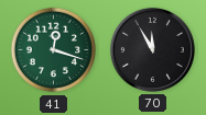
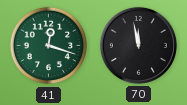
70: 11:55 -> 11:58 (138, 45)
